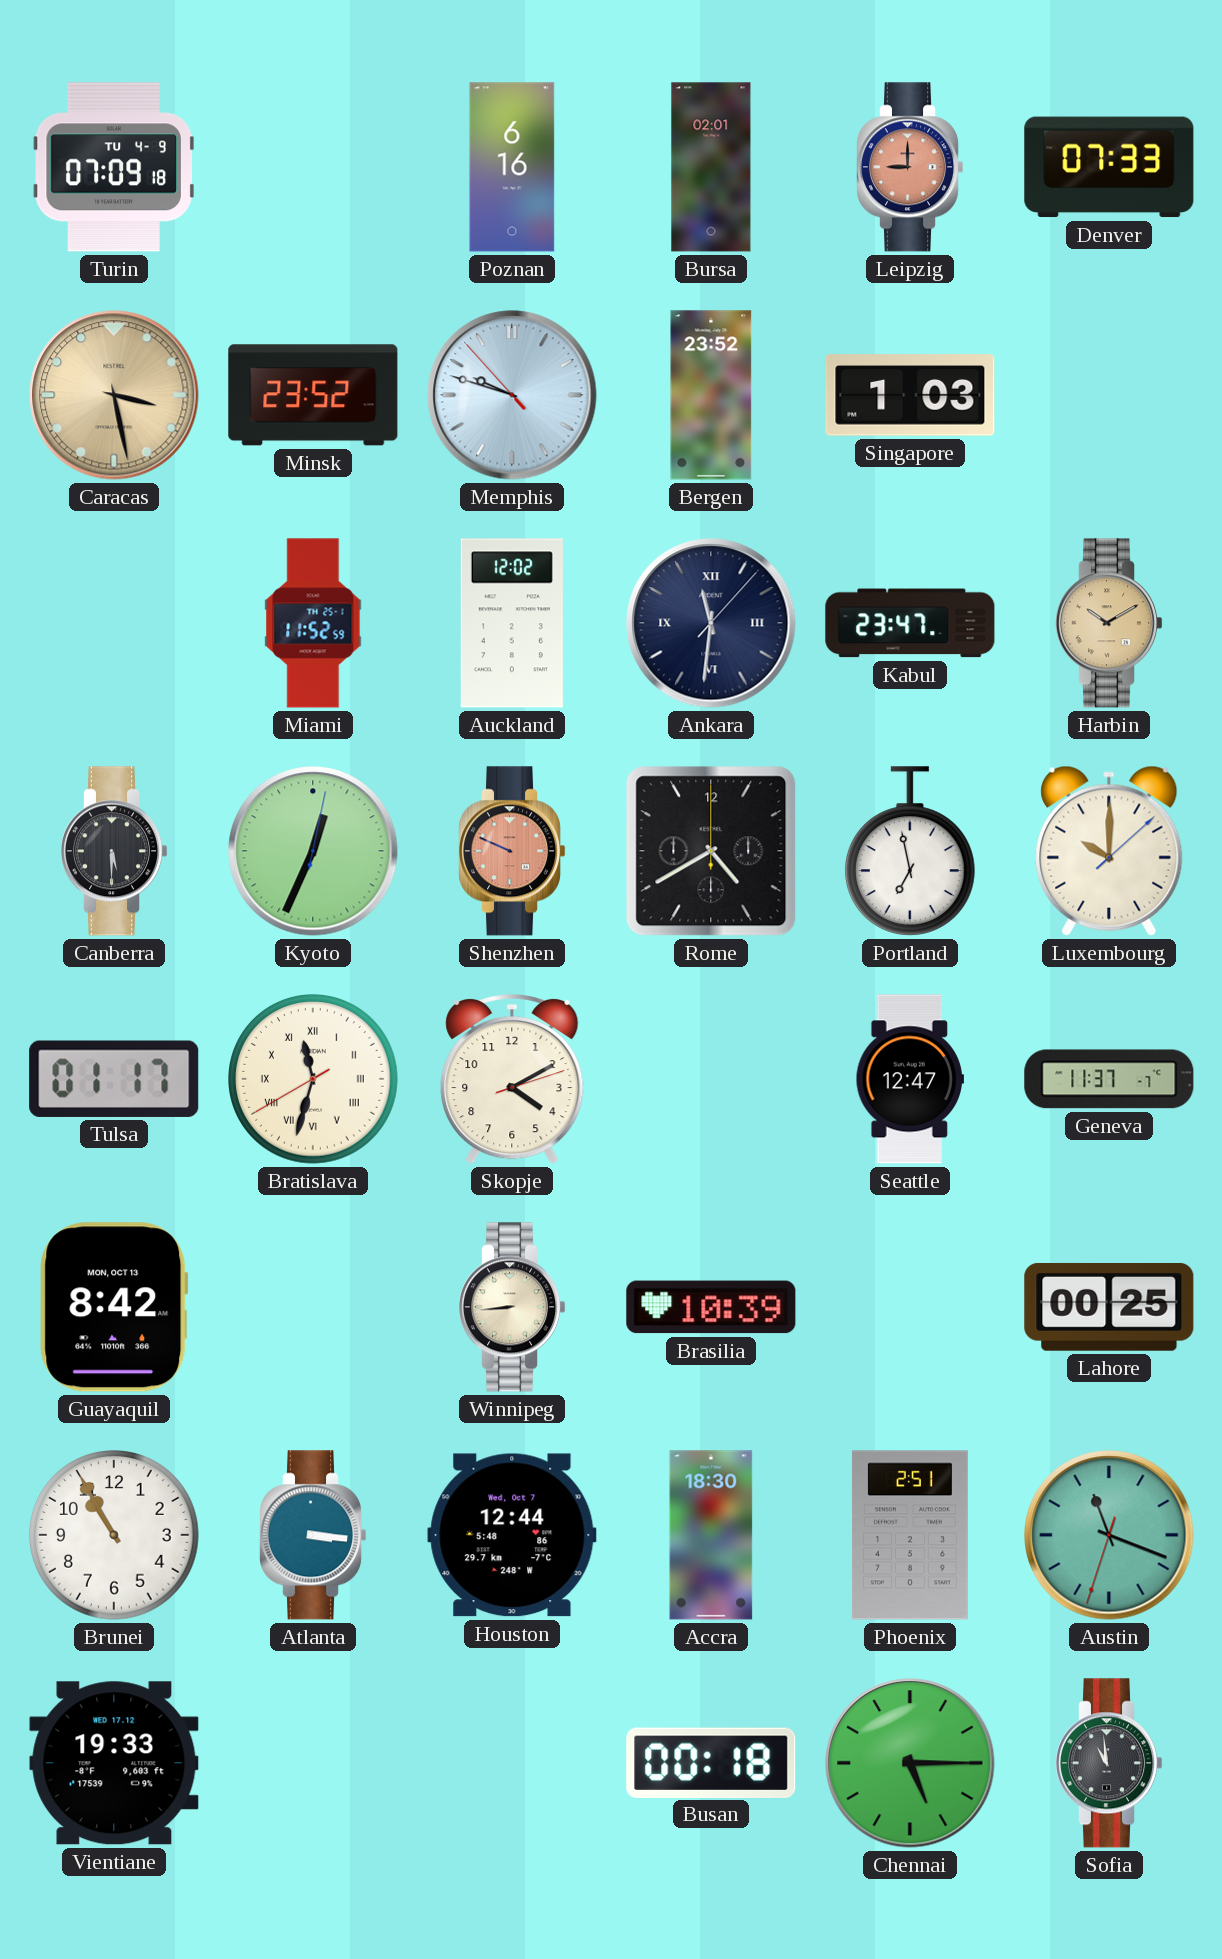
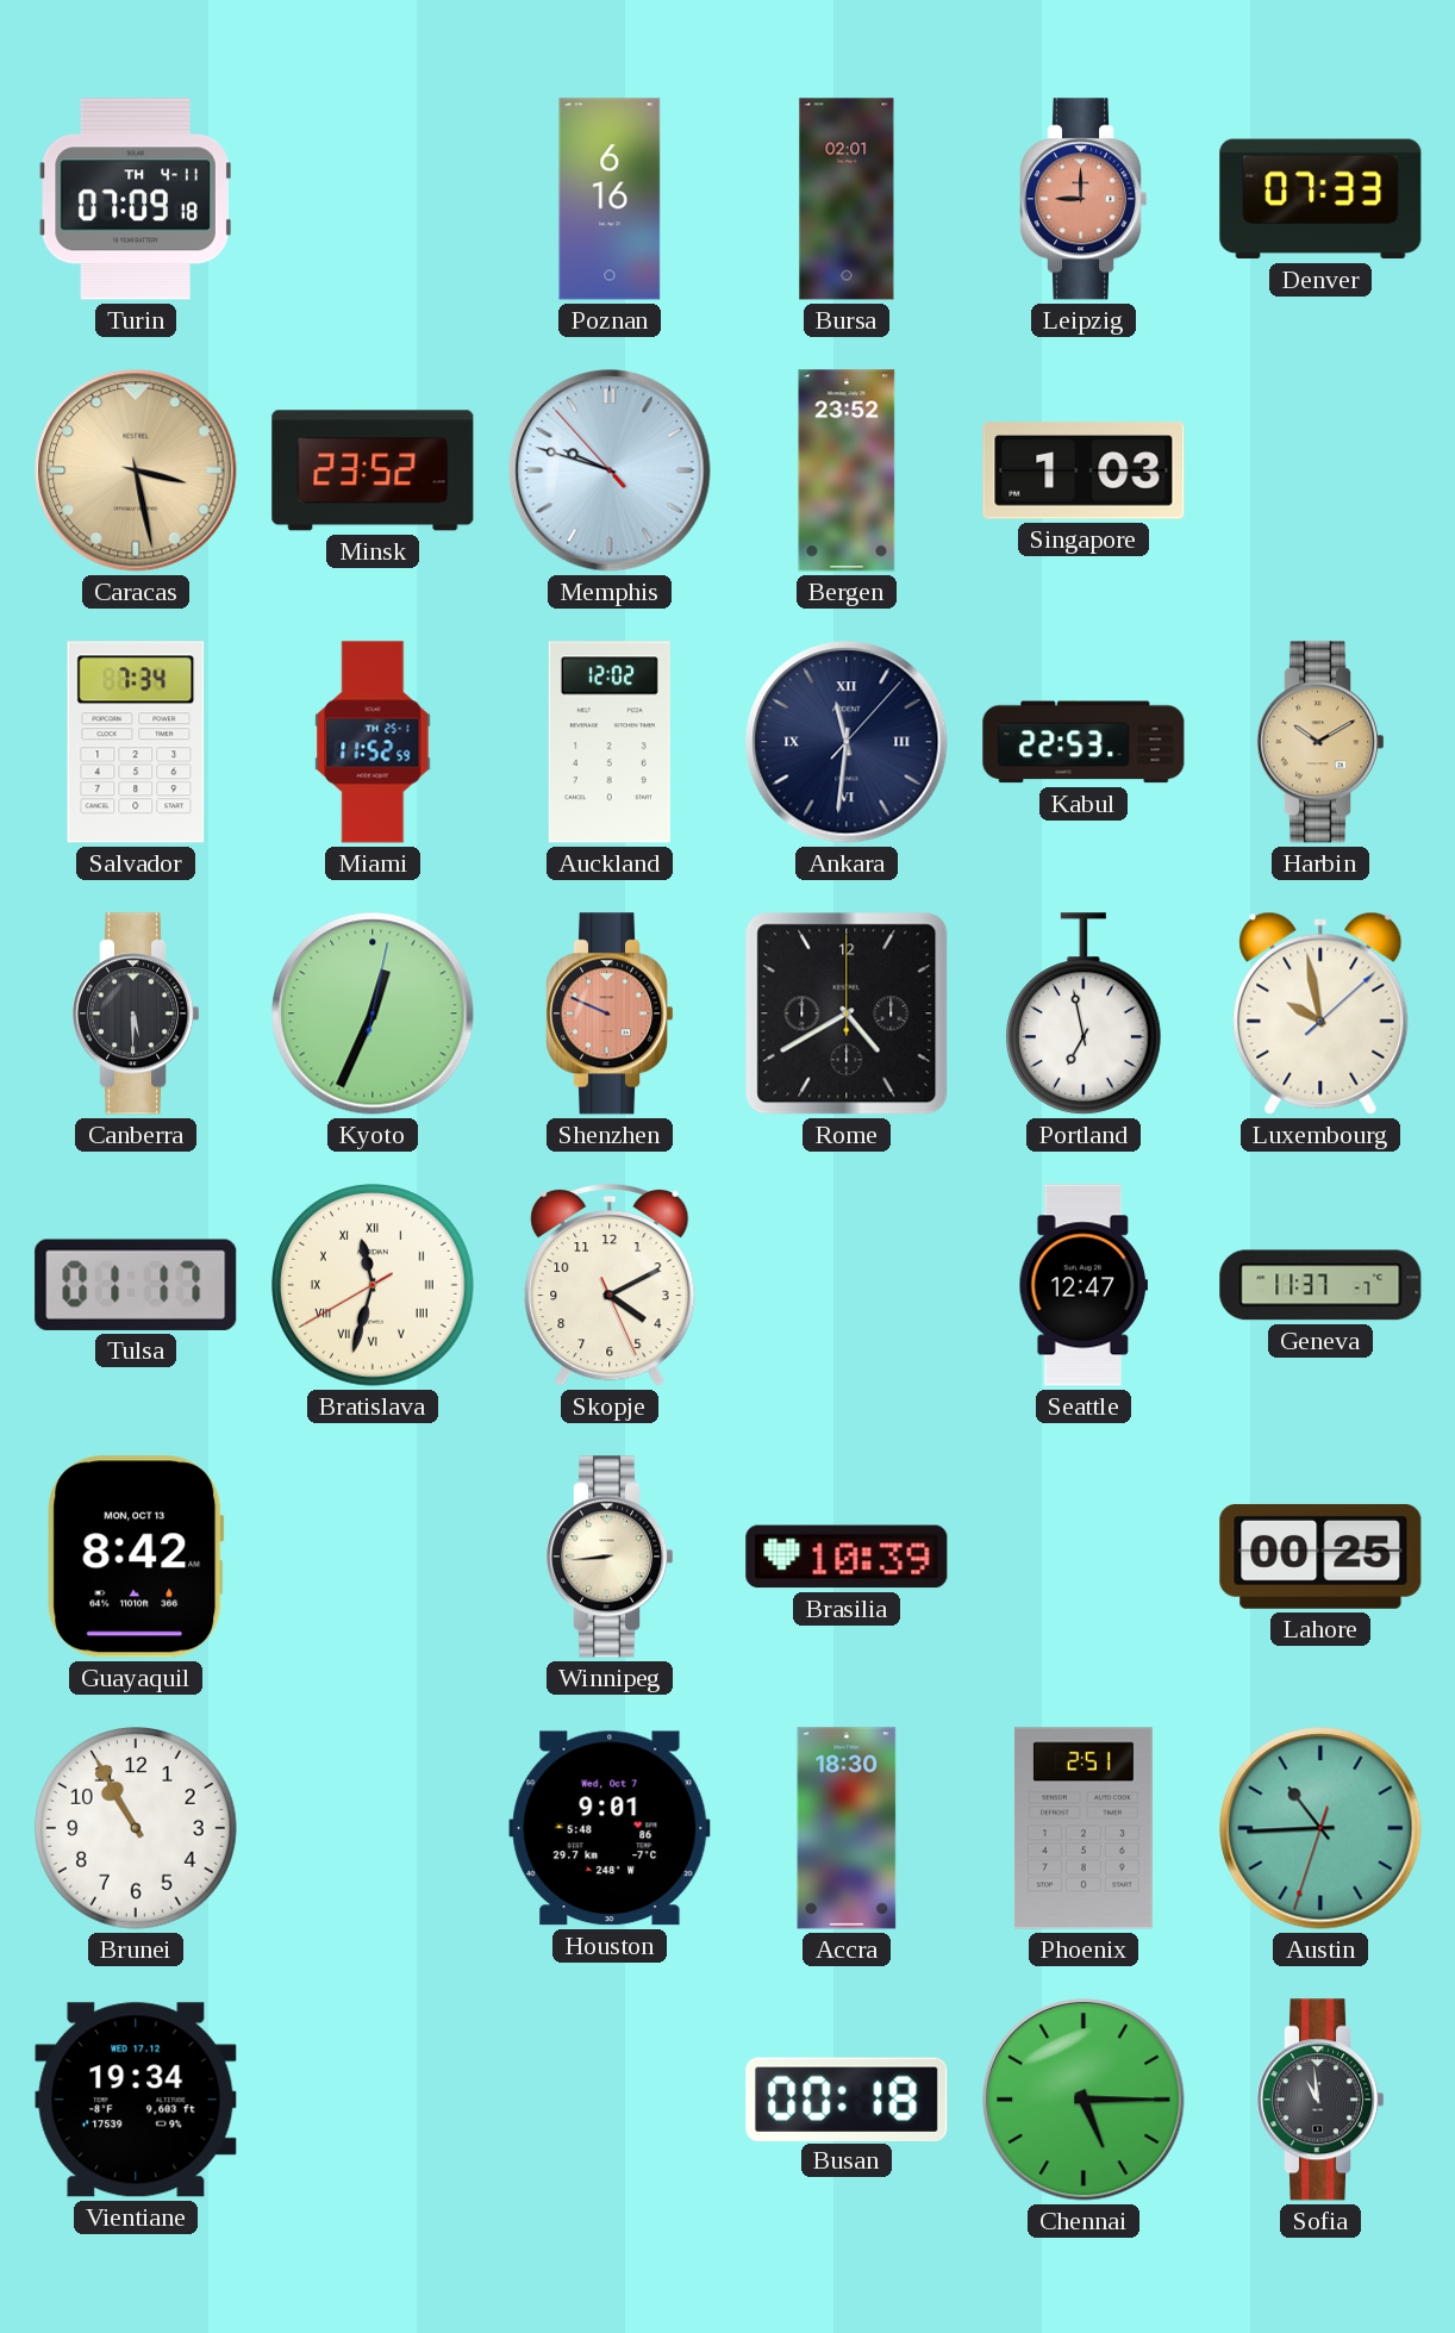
Turin date: TU 4-9 -> TH 4-11 (136, 199)
Salvador: none -> 7:34 (136, 742)
Kabul: 23:47 -> 22:53 (1084, 742)
Luxembourg: 10:00 -> 9:58 (1320, 1013)
Skopje: 4:10:12 -> 4:10:26 (610, 1285)
Atlanta: 3:16 -> none (314, 1535)
Houston: 12:44 -> 9:01 (610, 1828)
Austin: 11:18 -> 10:44 (1320, 1828)
Vientiane: 19:33 -> 19:34 (136, 2100)
